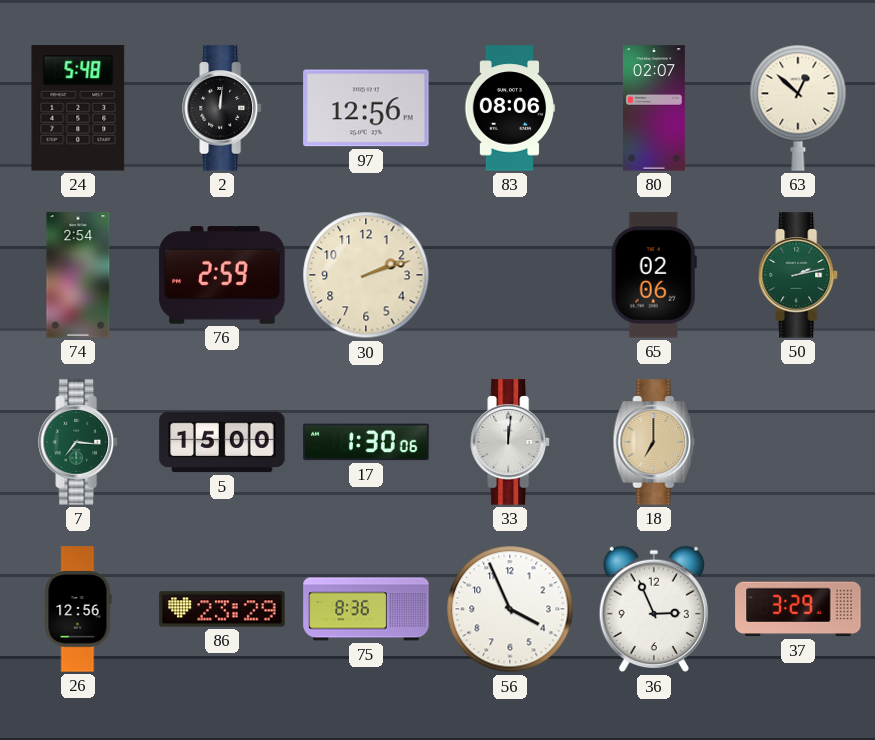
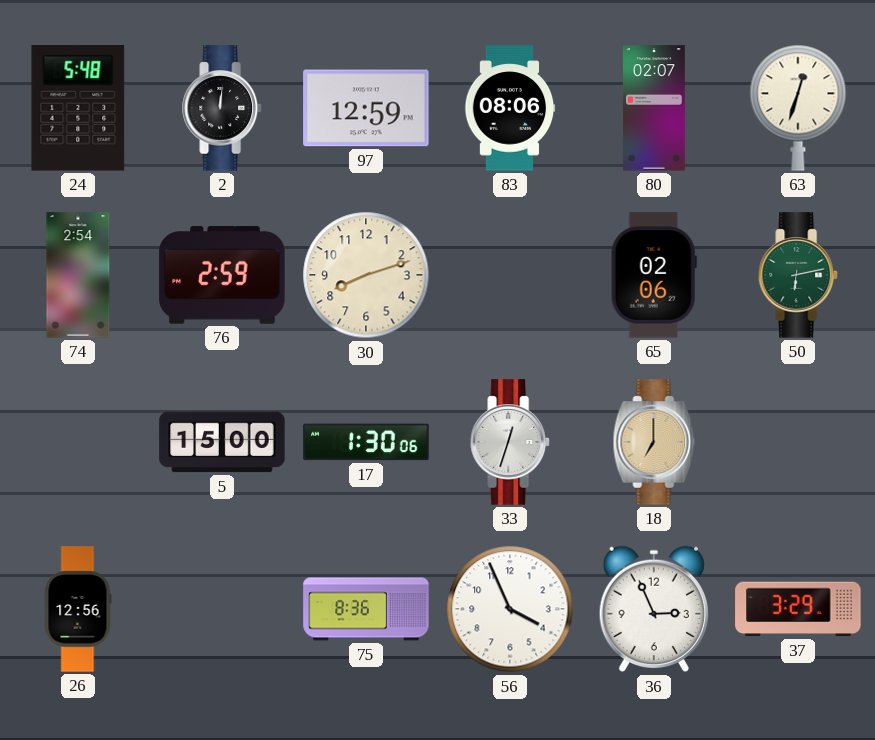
97: 12:56 -> 12:59 (366, 108)
63: 12:52 -> 12:33 (798, 108)
30: 2:12 -> 8:12 (366, 275)
50: 2:13 -> 6:13 (798, 275)
7: 7:16 -> none (78, 442)
33: 12:01 -> 12:33 (510, 442)
86: 23:29 -> none (222, 609)
